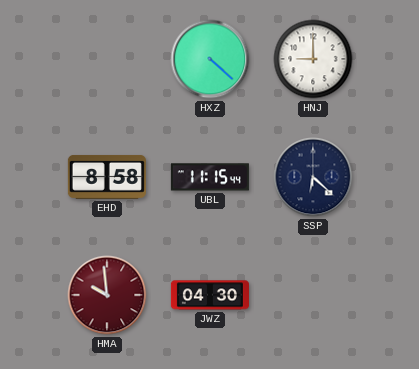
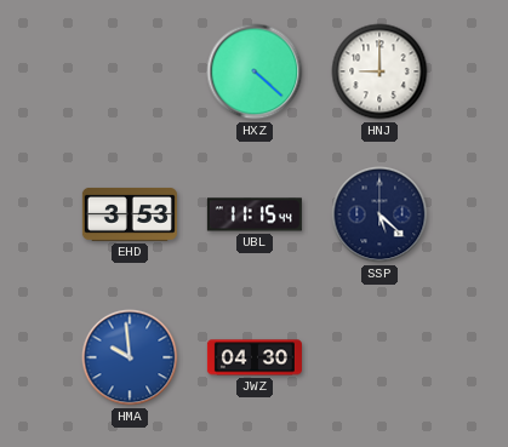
EHD: 8:58 -> 3:53 (130, 214)
SSP: 6:22 -> 5:22 (379, 214)
HMA dial: burgundy -> blue (130, 357)
